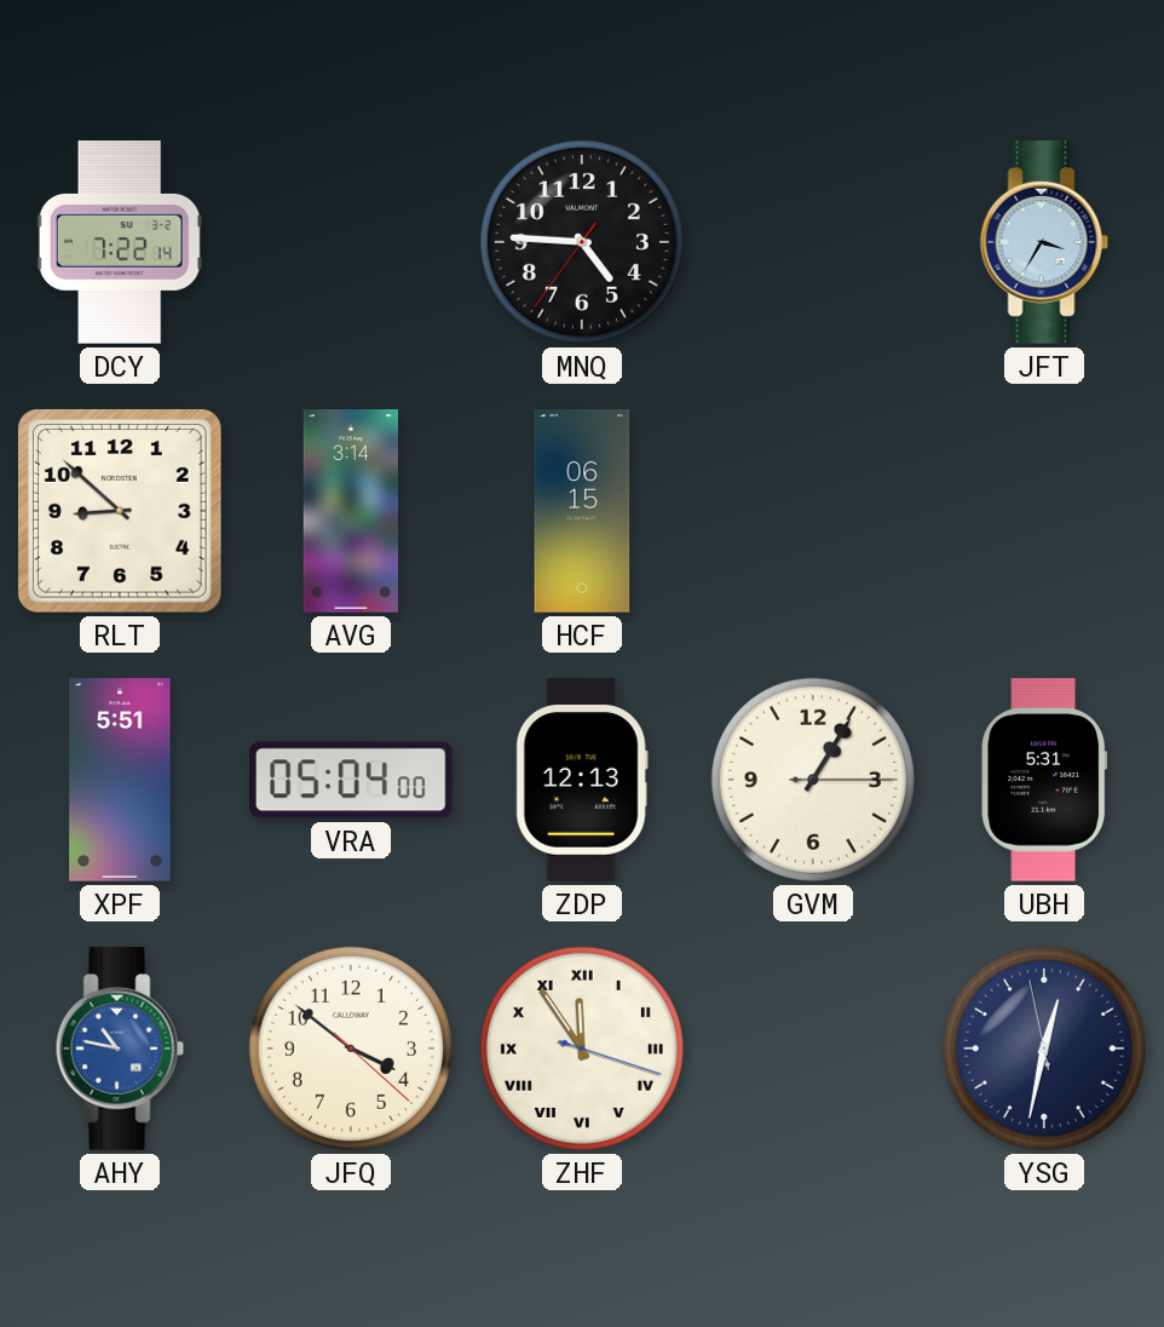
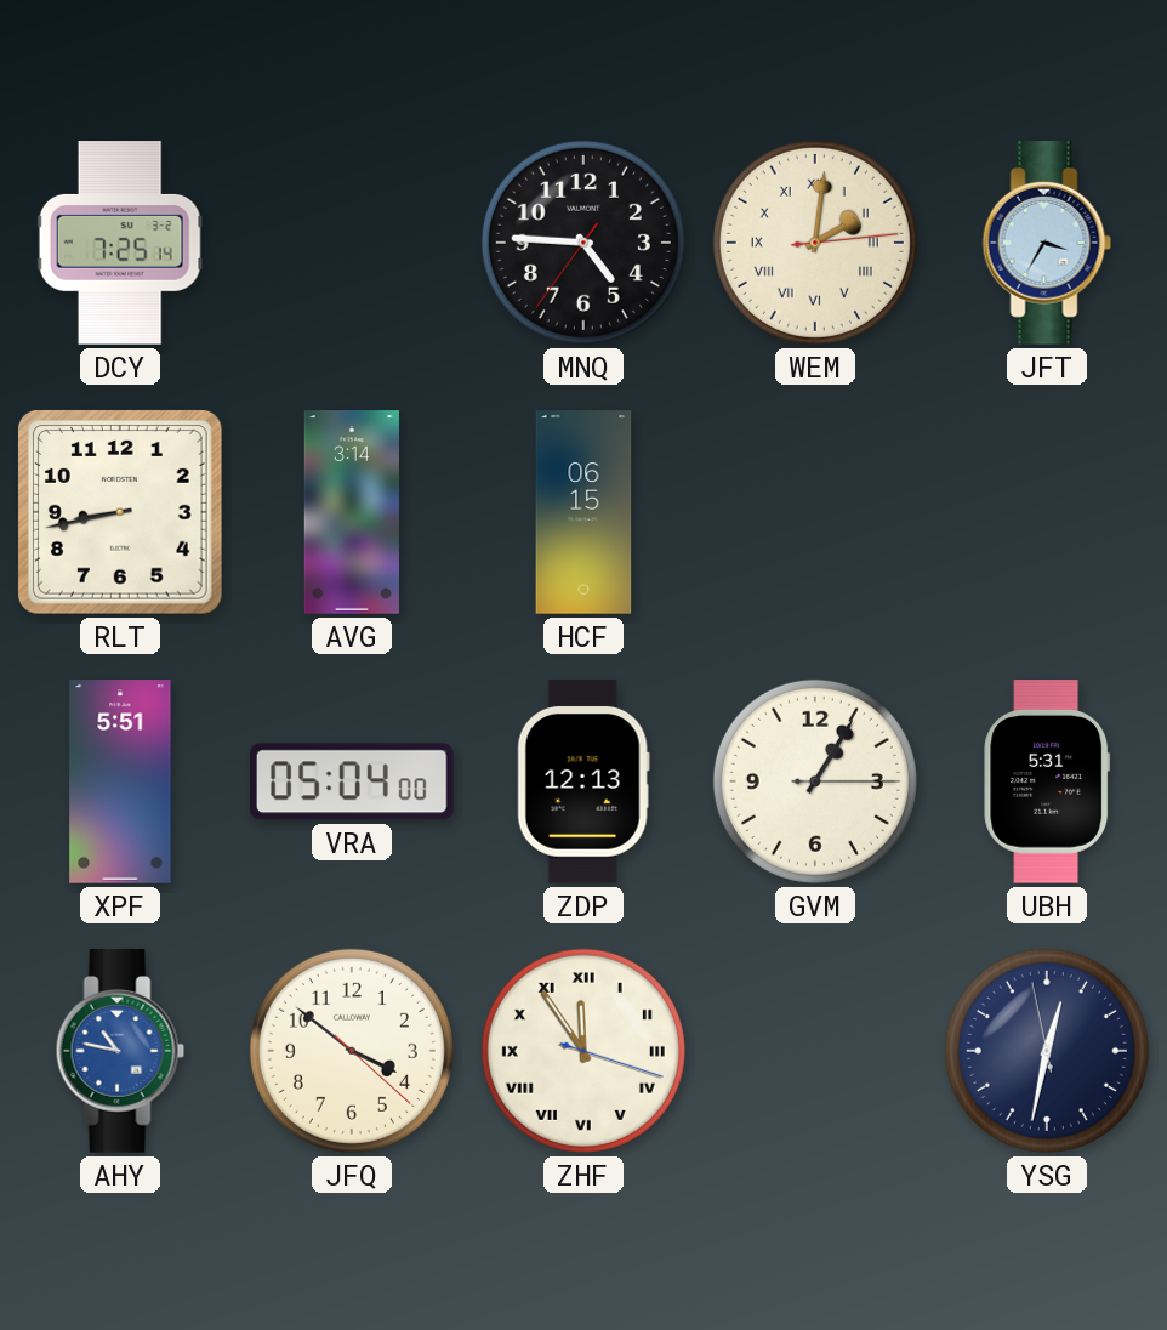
DCY: 7:22 -> 7:25 (120, 243)
WEM: none -> 2:01 (815, 243)
RLT: 8:52 -> 8:43 (120, 512)
